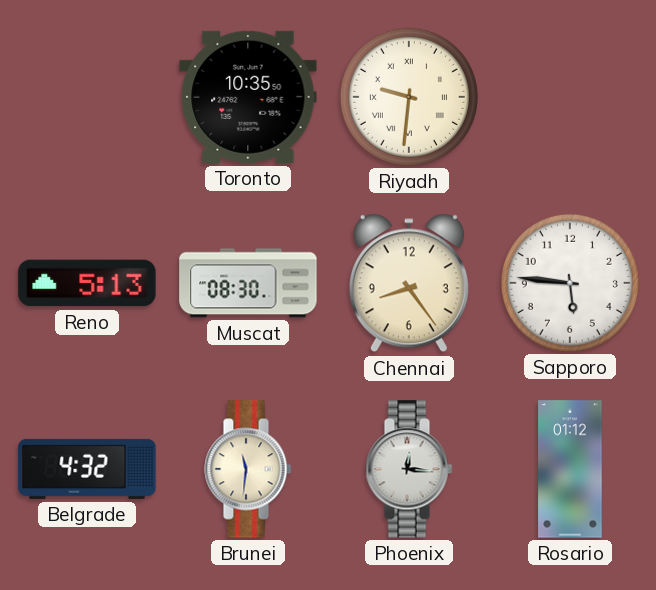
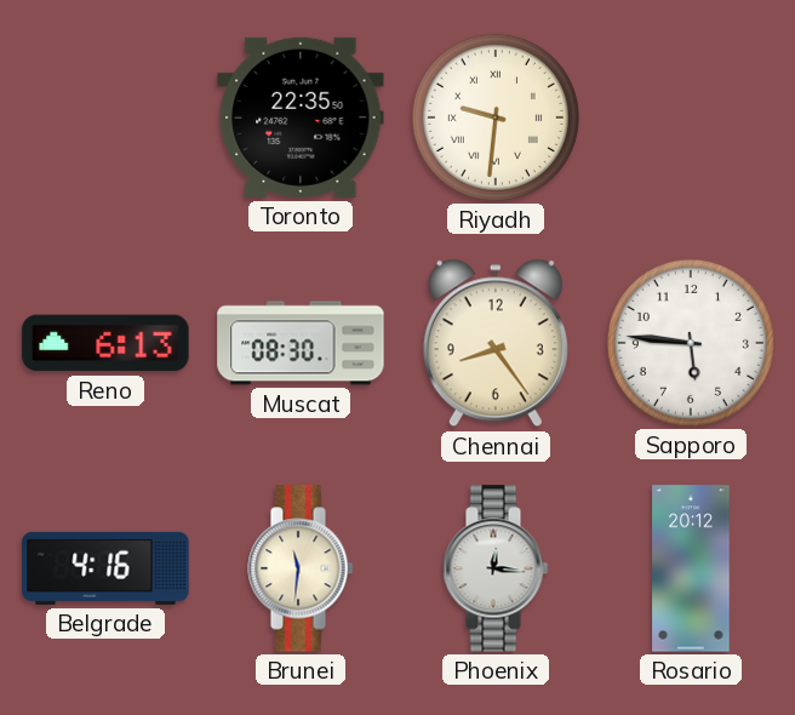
Toronto: 10:35 -> 22:35 (301, 118)
Reno: 5:13 -> 6:13 (105, 343)
Belgrade: 4:32 -> 4:16 (105, 568)
Rosario: 01:12 -> 20:12 (691, 568)
